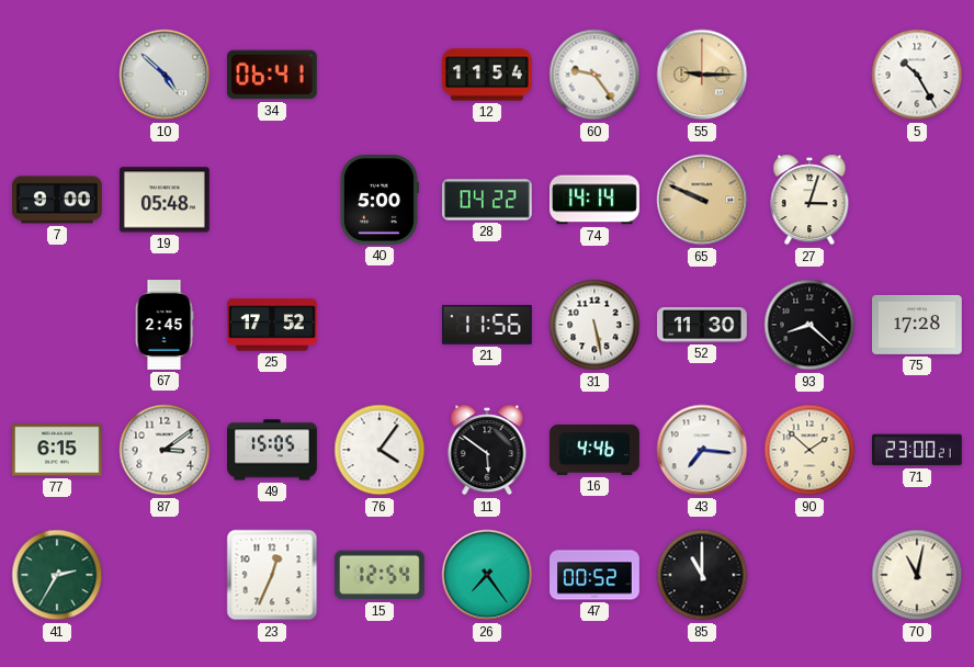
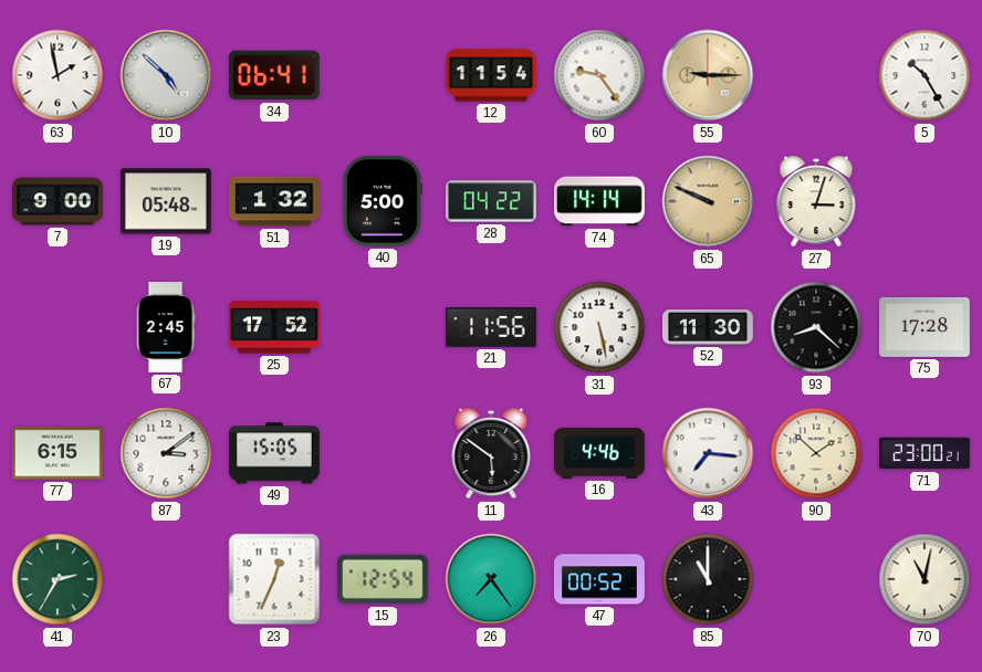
63: none -> 1:58 (58, 75)
51: none -> 1:32 (275, 201)
76: 4:06 -> none (380, 450)
